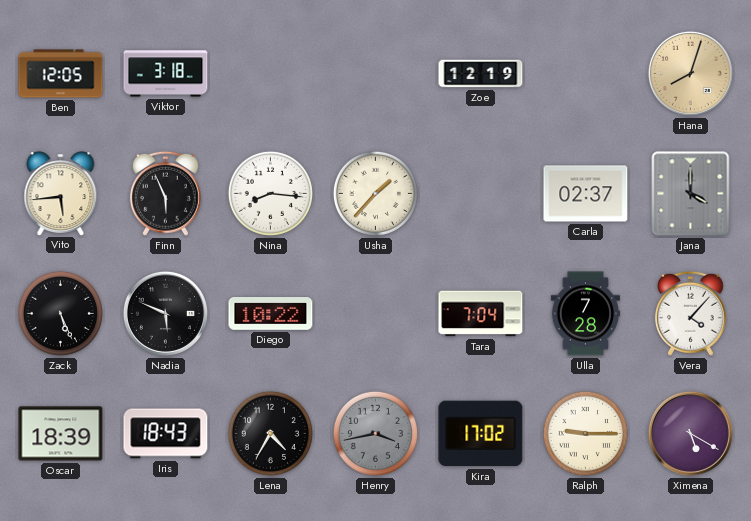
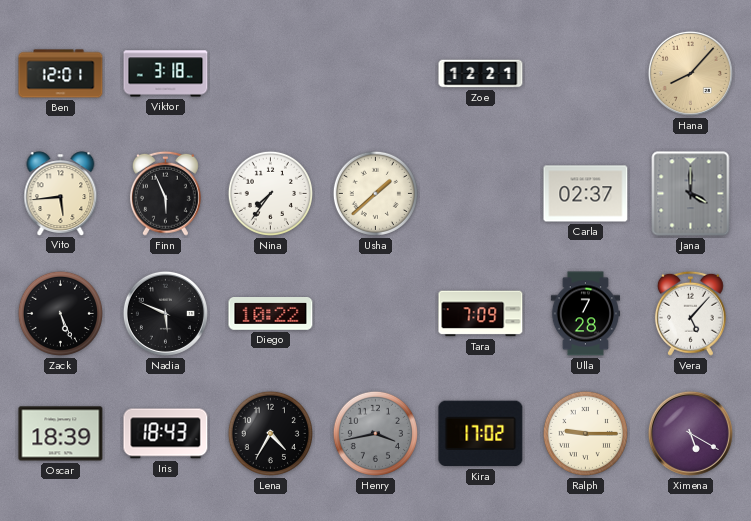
Ben: 12:05 -> 12:01 (61, 74)
Zoe: 12:19 -> 12:21 (481, 74)
Hana: 8:03 -> 8:07 (690, 73)
Nina: 8:16 -> 7:36 (270, 193)
Usha: 1:37 -> 1:38 (375, 193)
Tara: 7:04 -> 7:09 (481, 314)
Vera: 4:07 -> 5:07 (690, 313)
